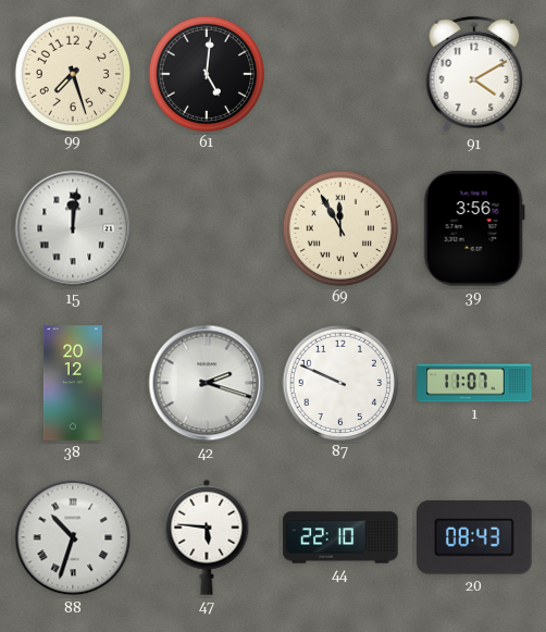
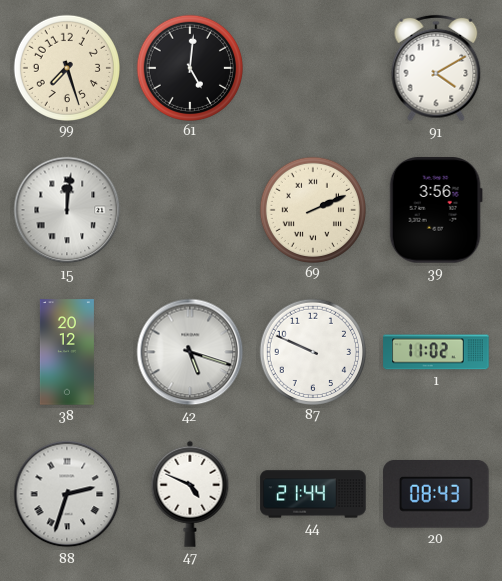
69: 11:55 -> 2:11 (312, 209)
42: 2:18 -> 5:18 (190, 352)
1: 11:07 -> 11:02 (436, 352)
88: 10:33 -> 2:33 (67, 494)
47: 5:46 -> 4:49 (190, 494)
44: 22:10 -> 21:44 (313, 494)
